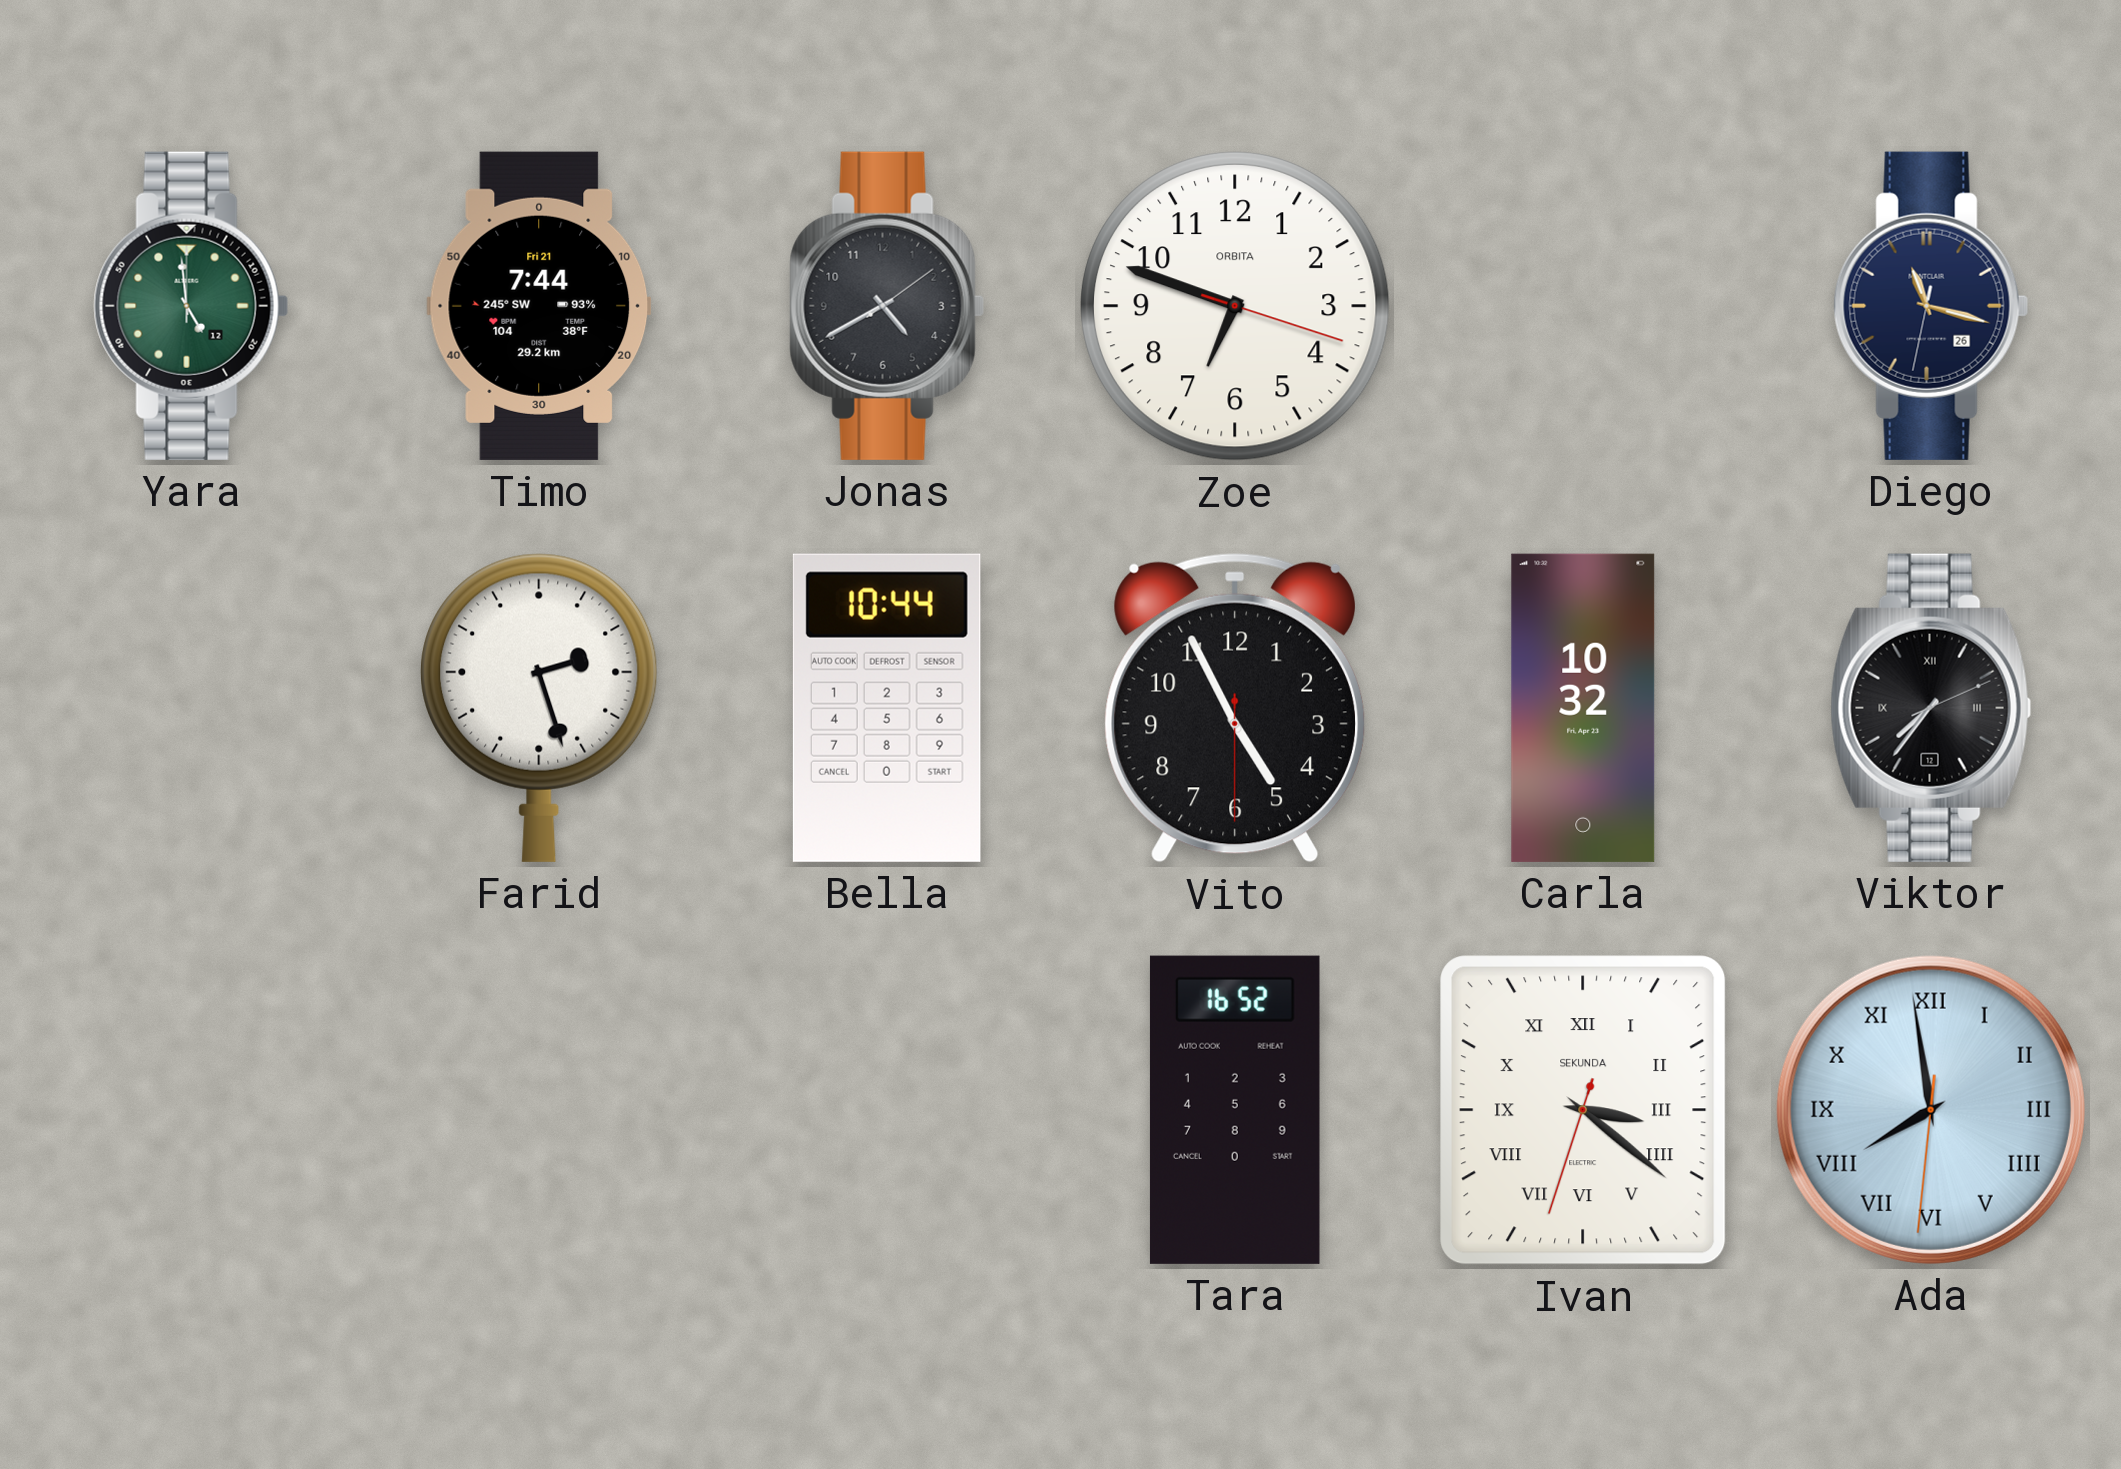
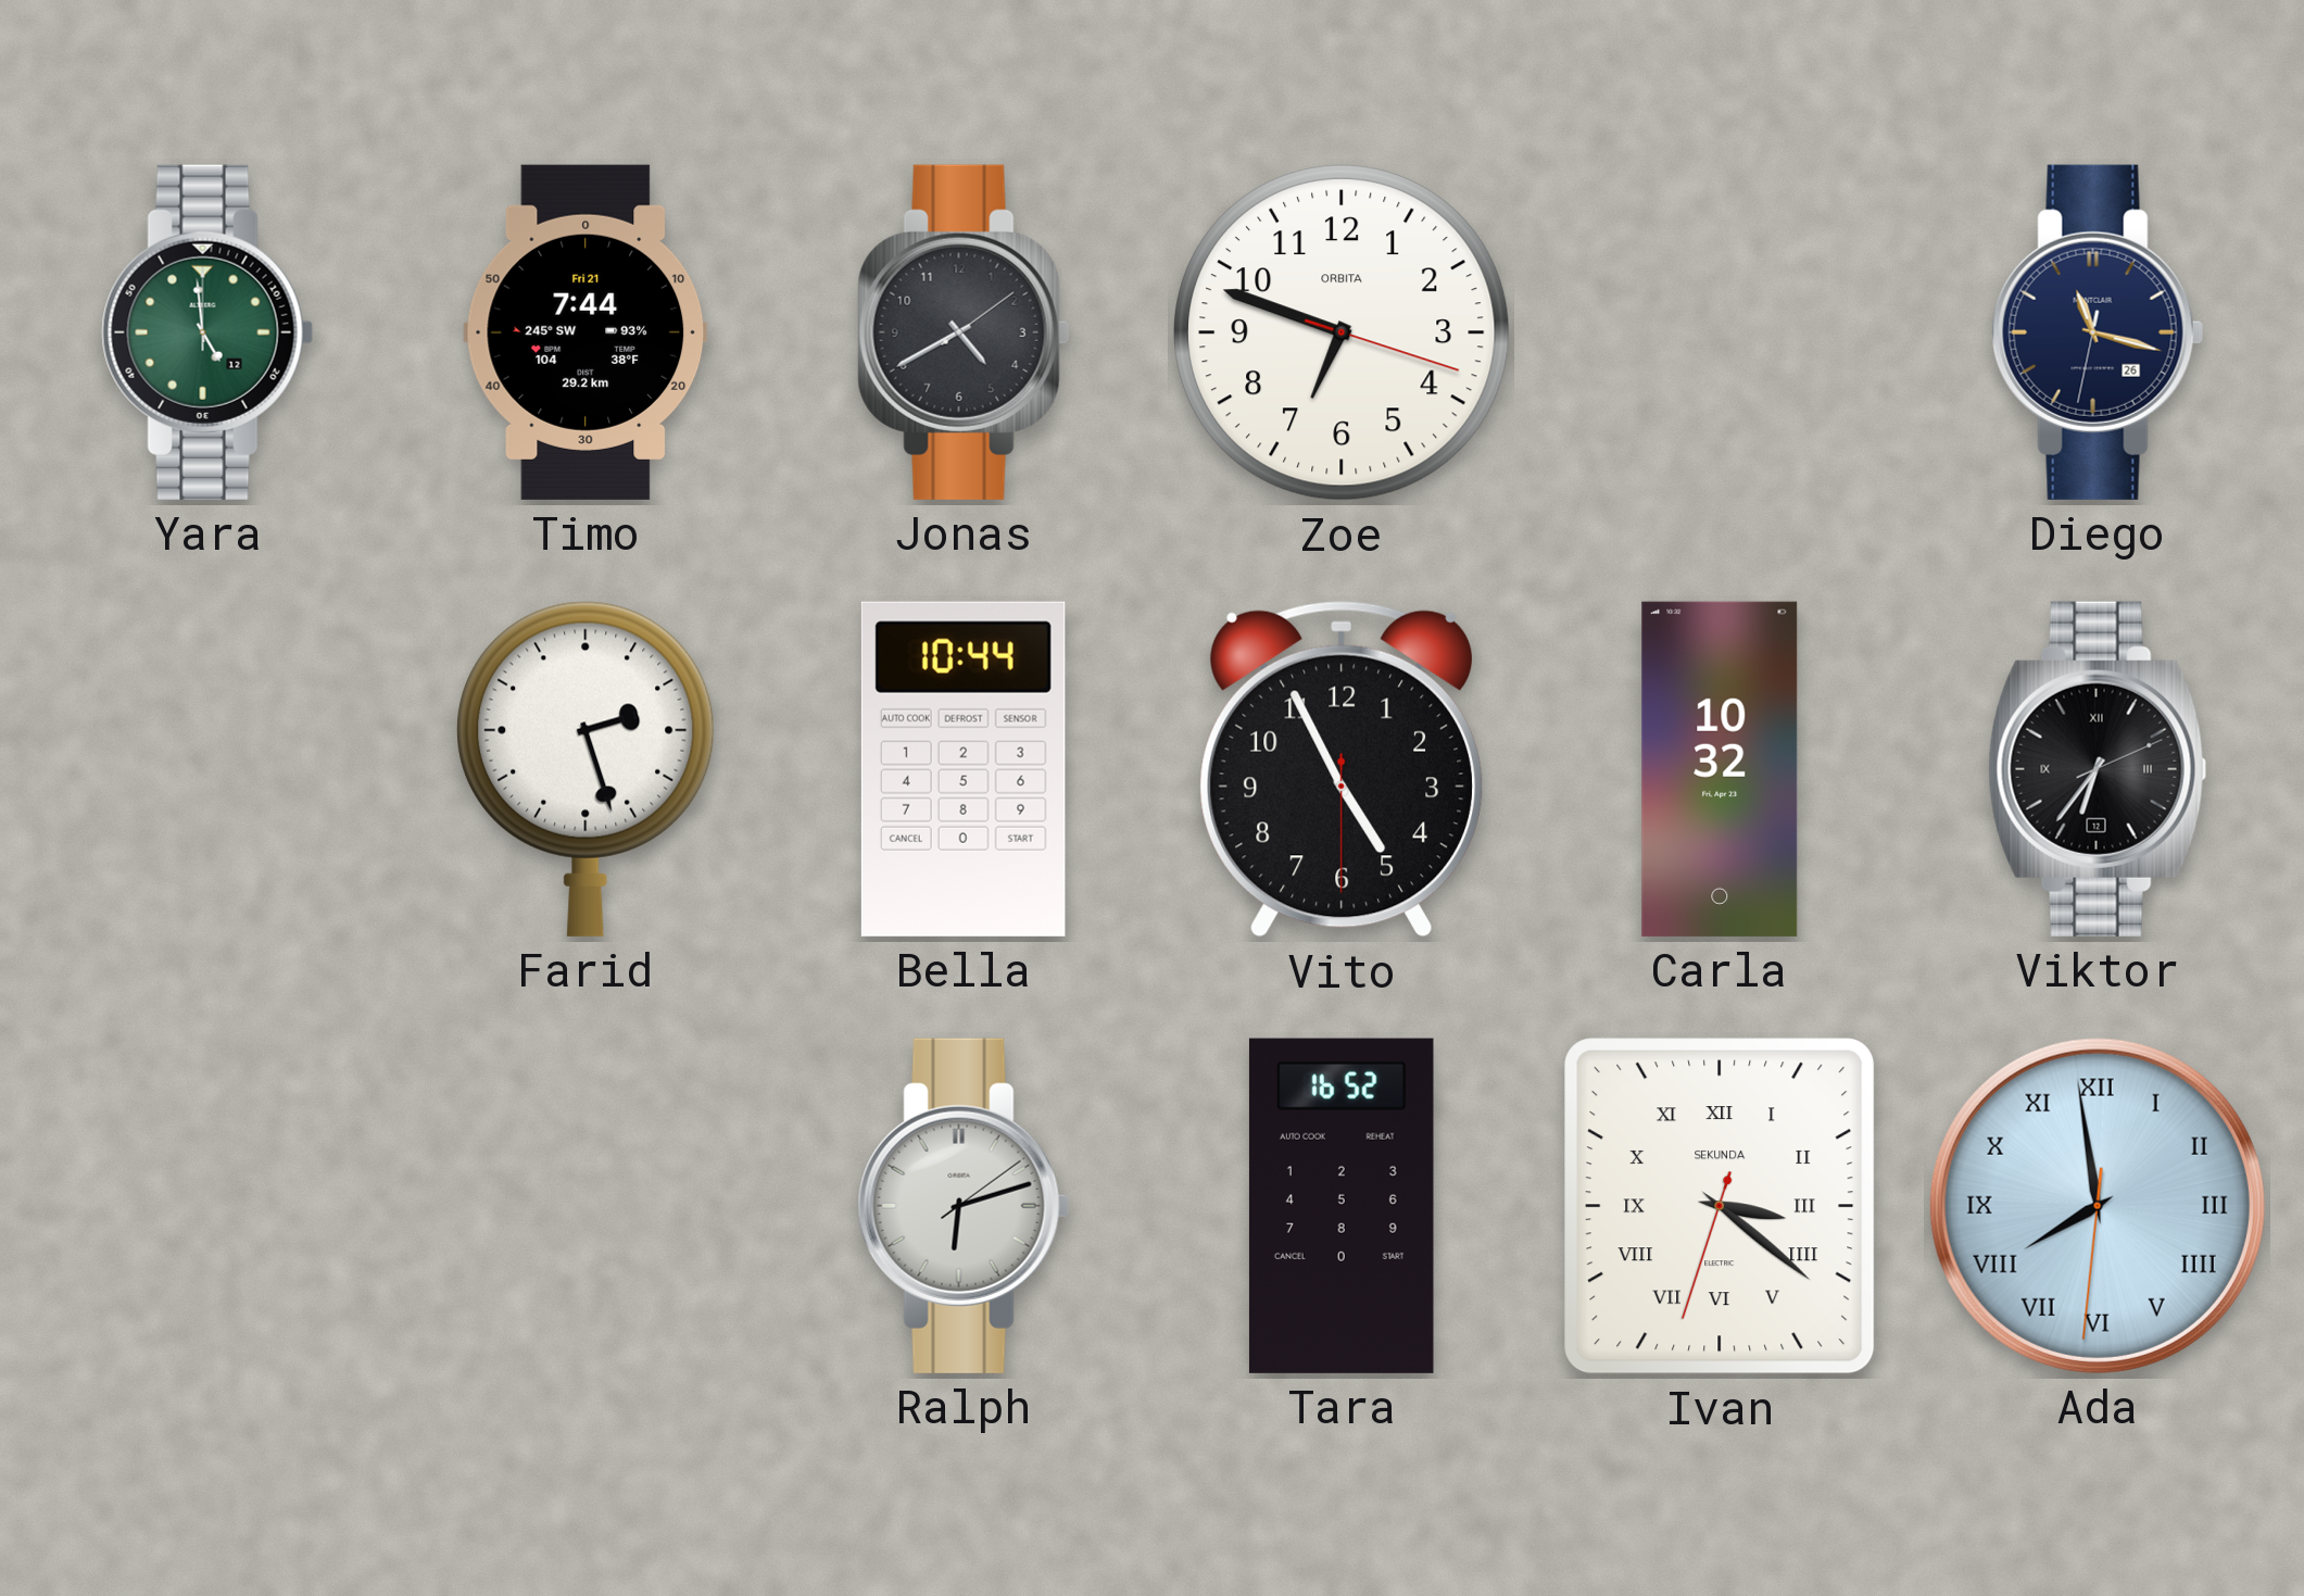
Viktor: 7:36 -> 6:36 (2098, 769)
Ralph: none -> 6:12 (964, 1206)
